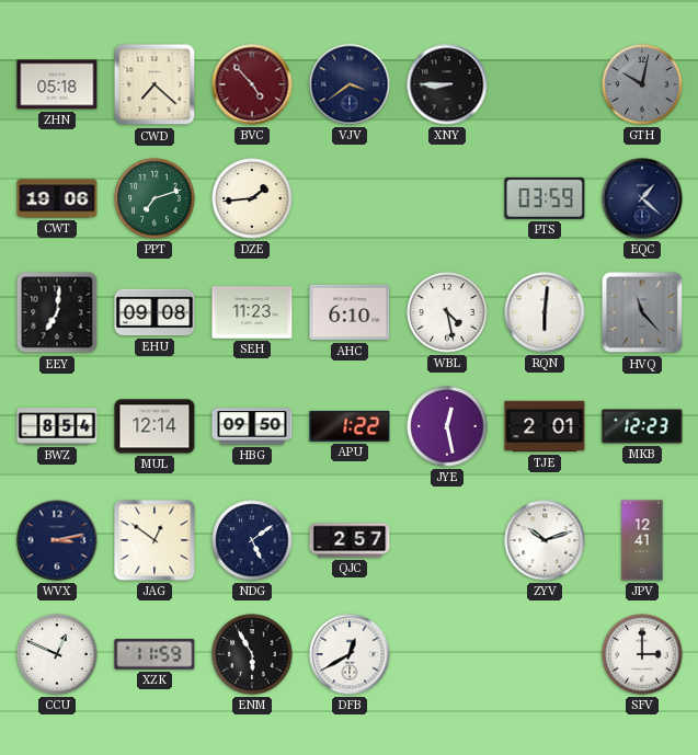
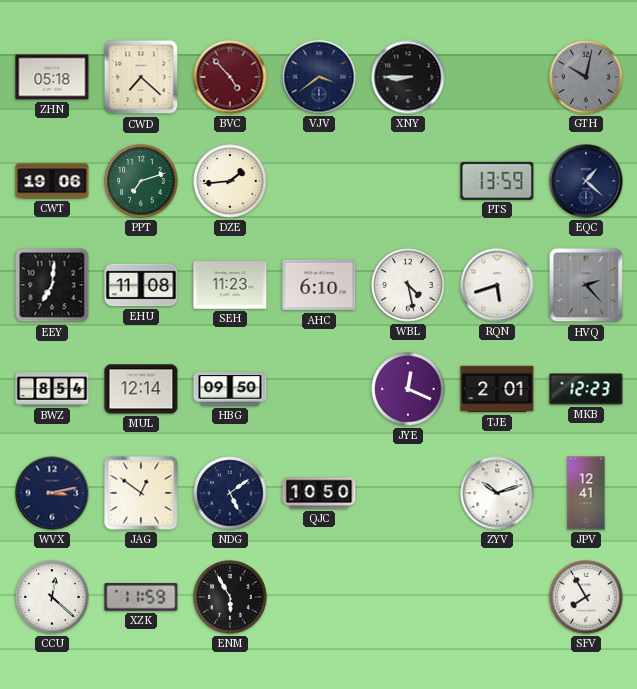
PTS: 03:59 -> 13:59 (497, 181)
EHU: 09:08 -> 11:08 (141, 285)
RQN: 6:01 -> 5:42 (497, 285)
HVQ: 11:23 -> 2:23 (586, 285)
APU: 1:22 -> none (350, 426)
JYE: 12:28 -> 12:19 (408, 389)
QJC: 2:57 -> 10:50 (319, 493)
CCU: 12:49 -> 12:22 (52, 597)
DFB: 12:40 -> none (350, 654)
SFV: 3:00 -> 7:55 (586, 597)
